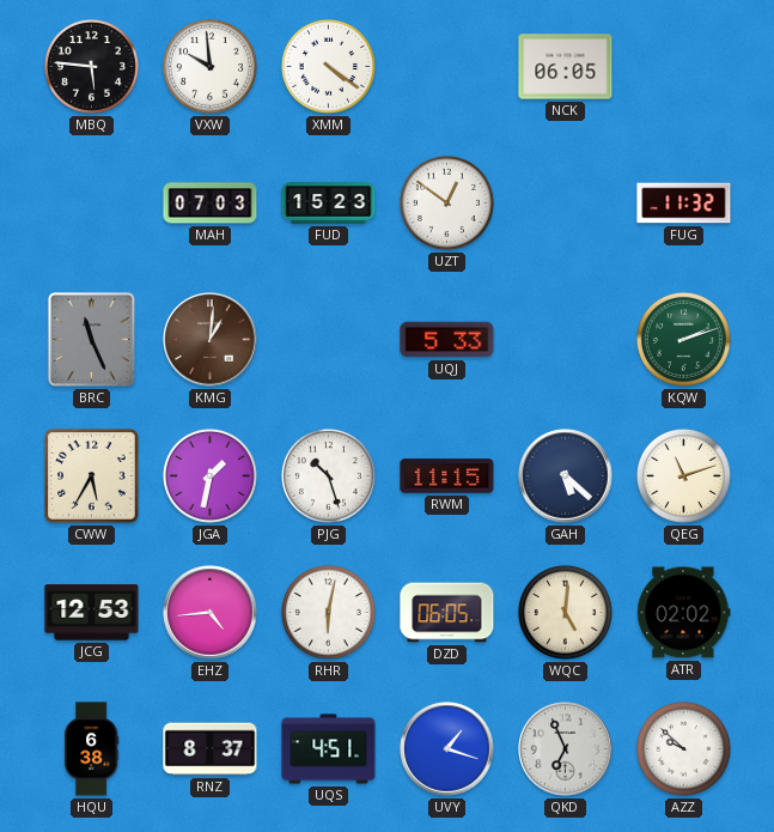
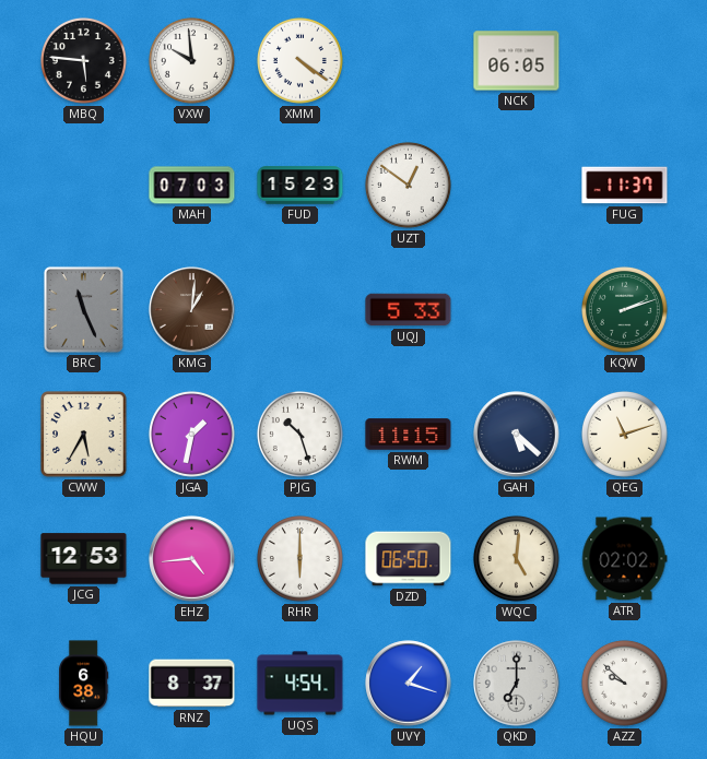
FUG: 11:32 -> 11:37 (625, 186)
RHR: 6:02 -> 6:00 (299, 558)
DZD: 06:05 -> 06:50 (409, 559)
UQS: 4:51 -> 4:54 (301, 684)
QKD: 6:56 -> 7:00 (517, 684)
